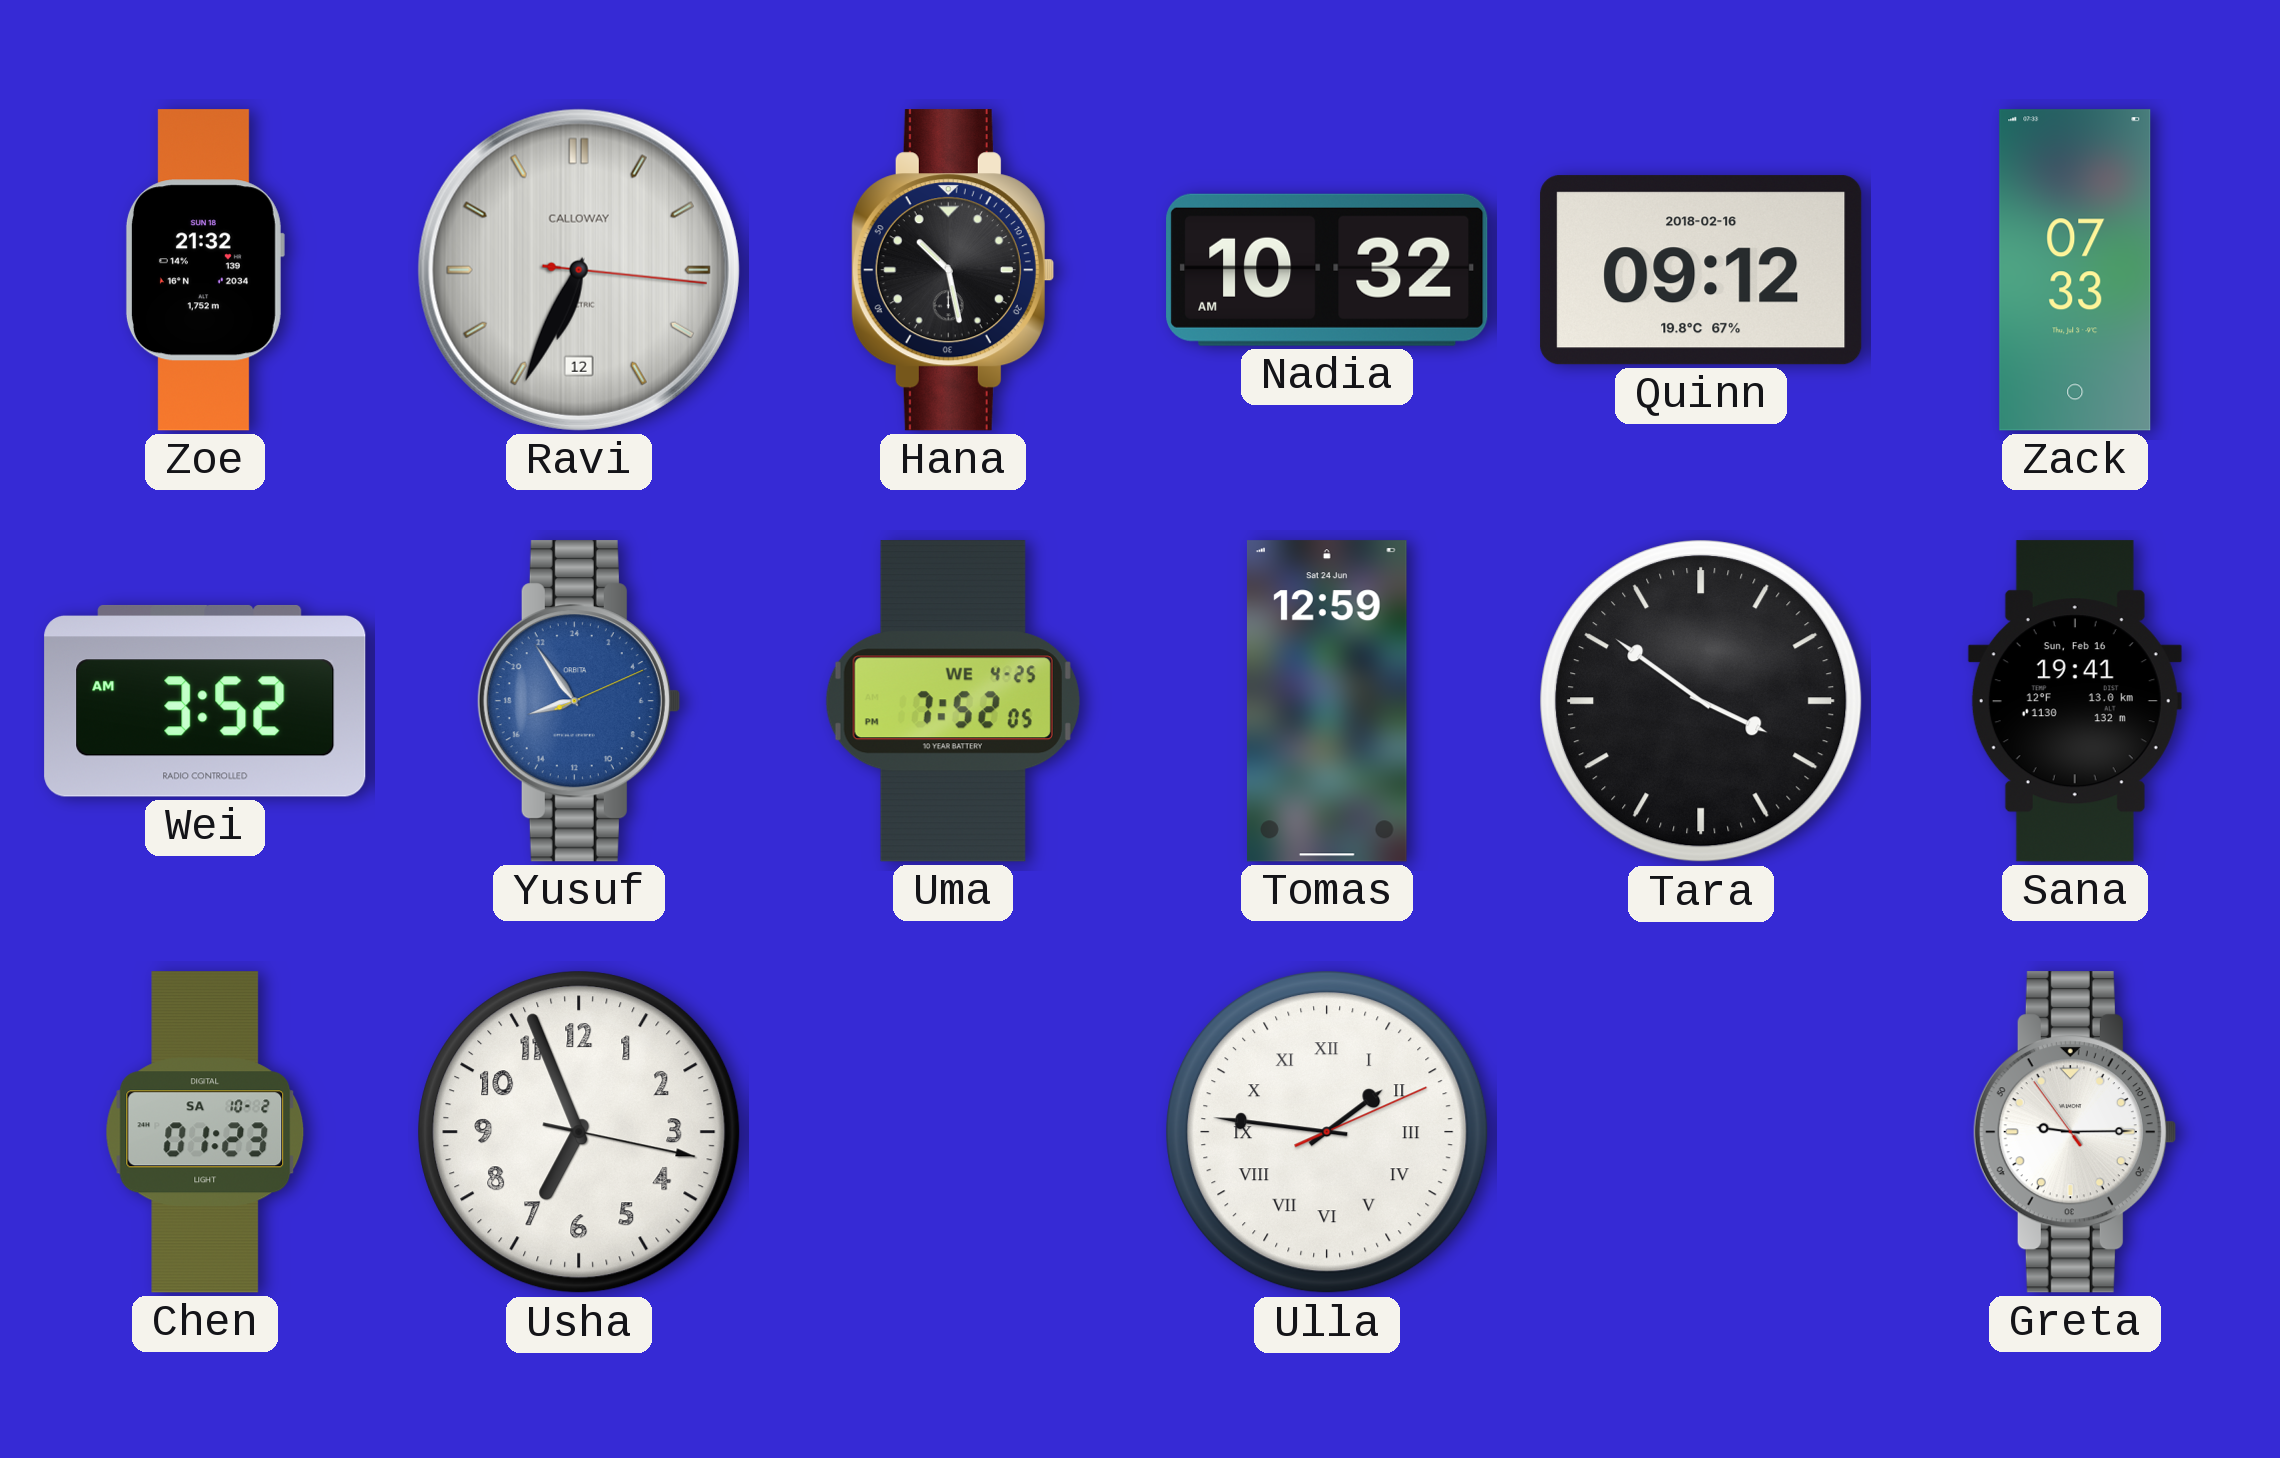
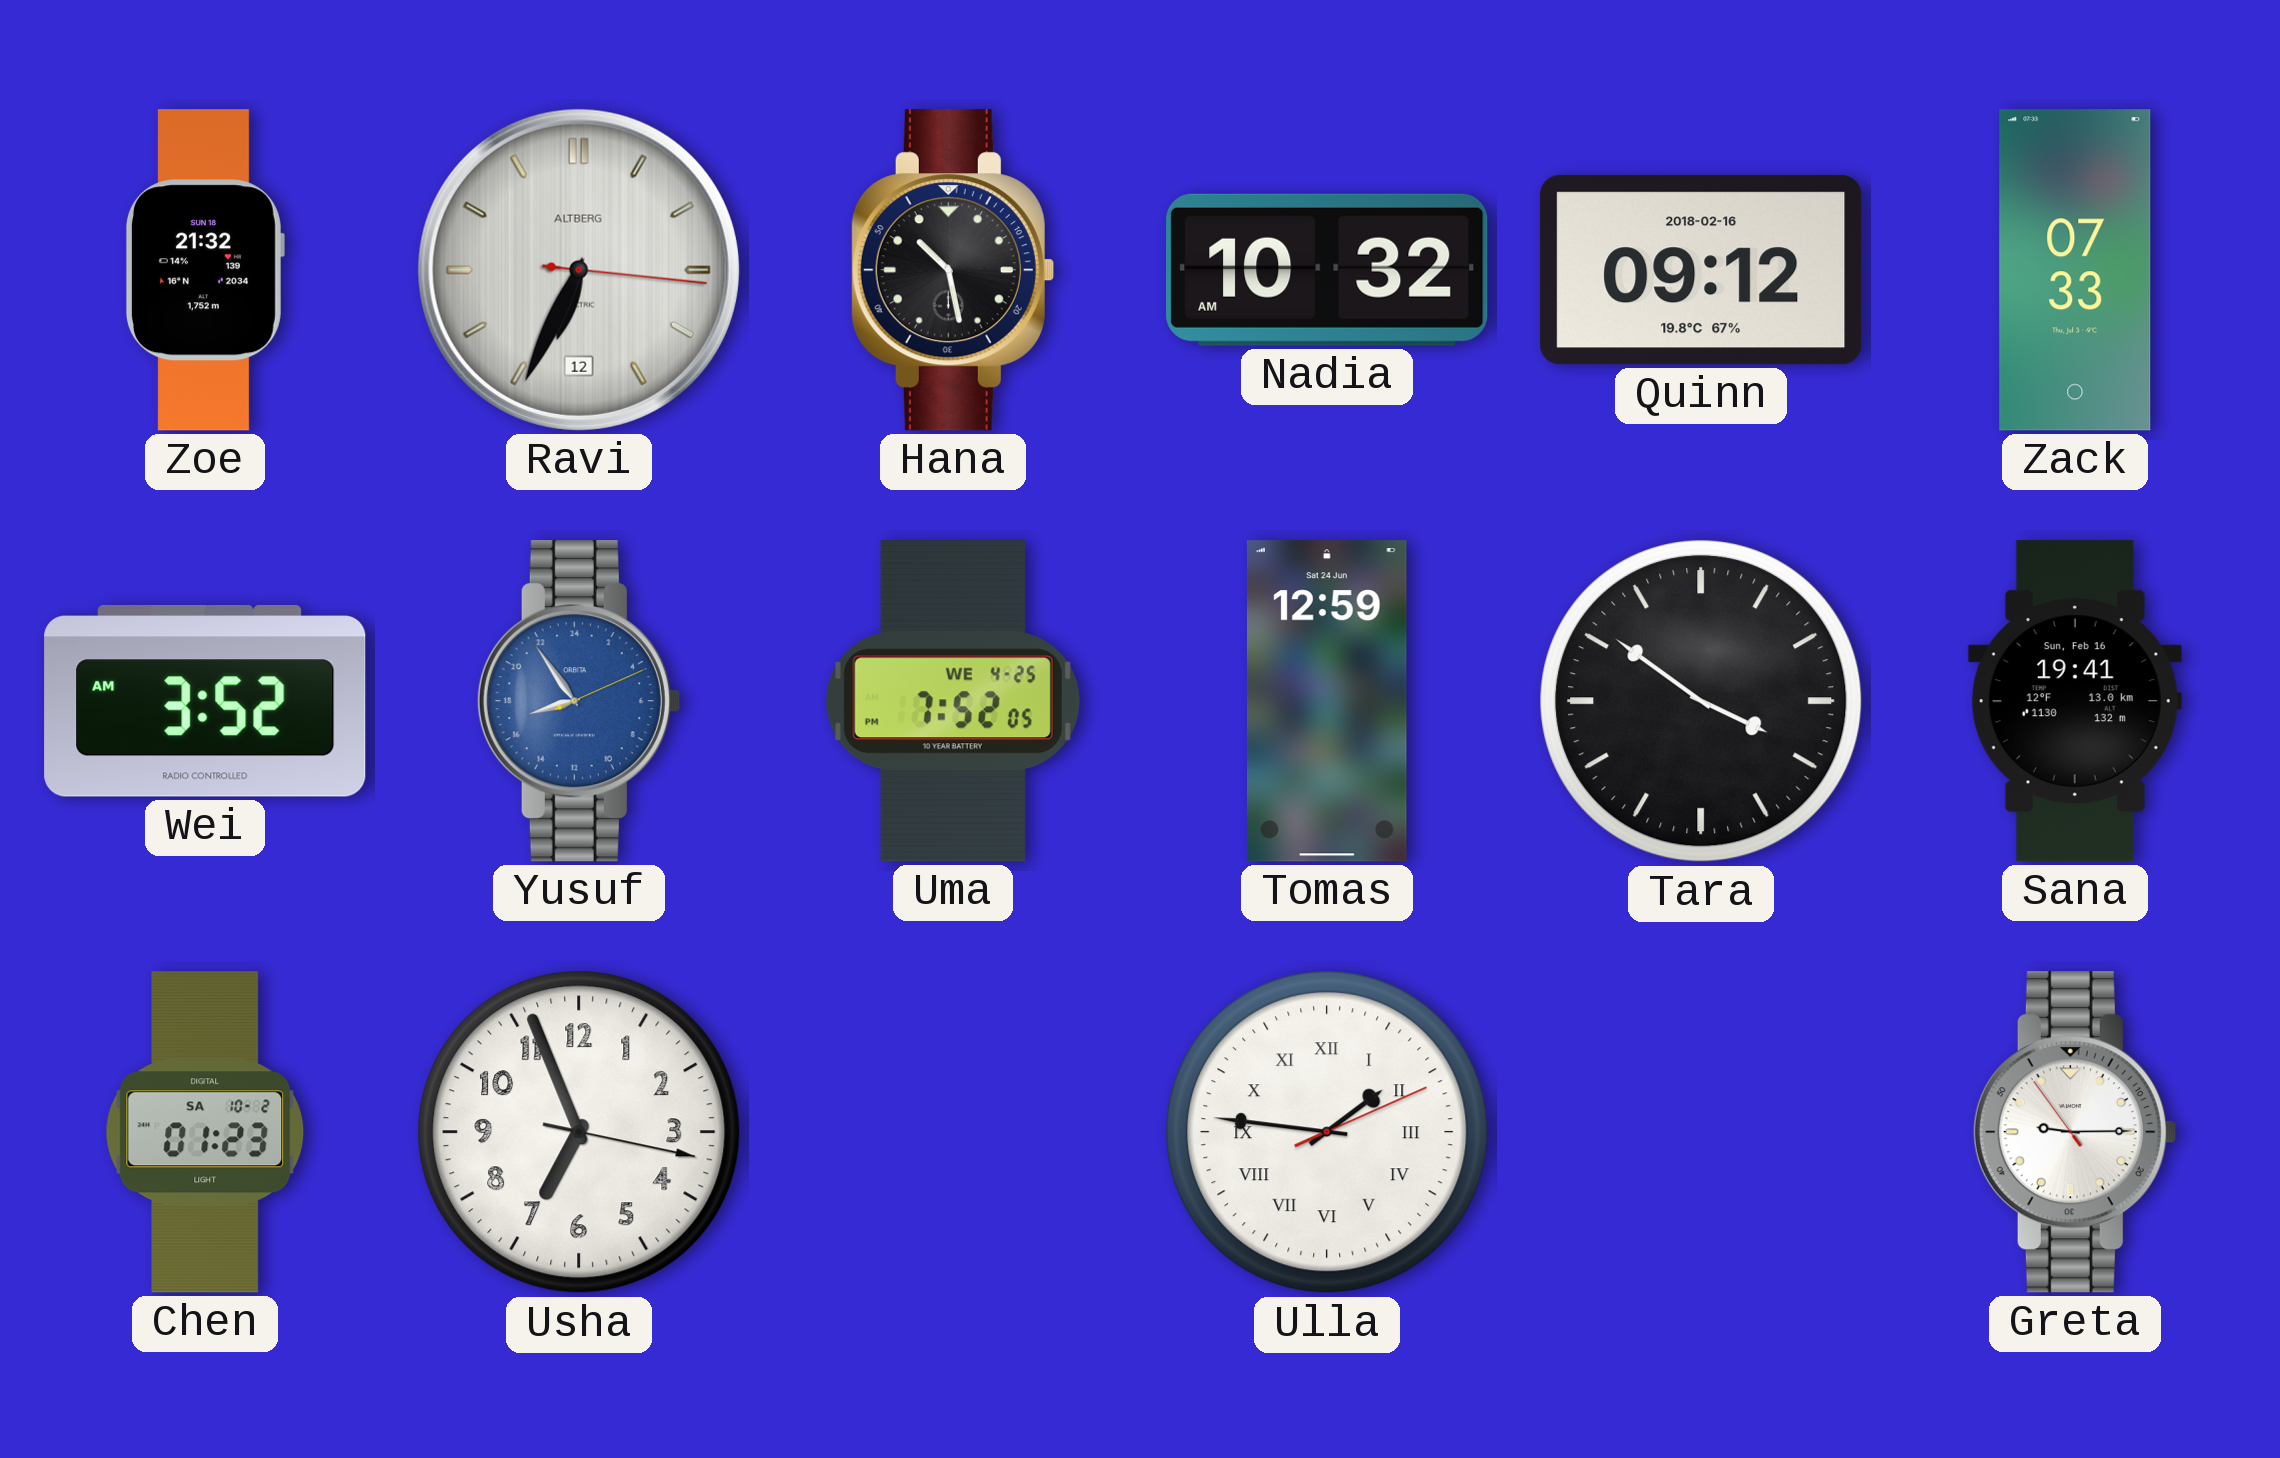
Ravi brand: CALLOWAY -> ALTBERG (579, 270)
